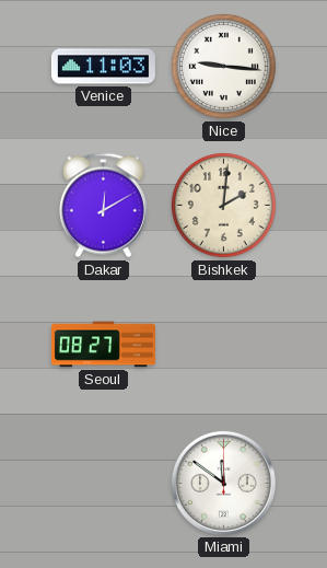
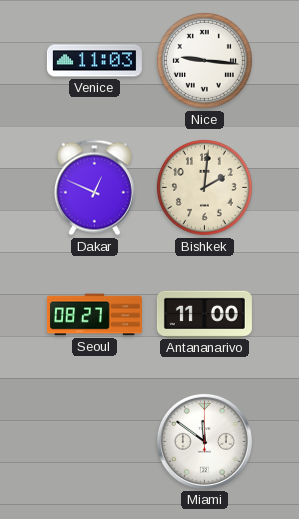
Dakar: 12:10 -> 12:49 (94, 188)
Antananarivo: none -> 11:00 (204, 314)
